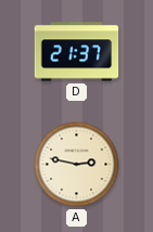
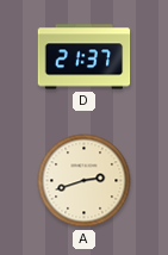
A: 2:47 -> 2:42 (85, 181)
